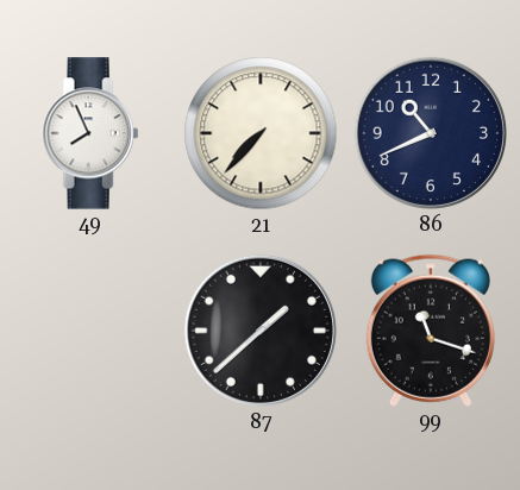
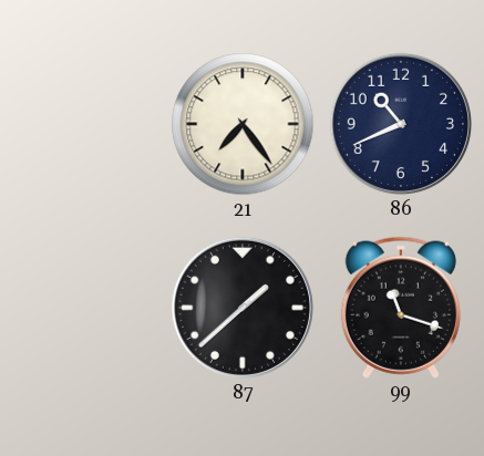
49: 7:56 -> none (90, 133)
21: 7:37 -> 7:24 (243, 124)
